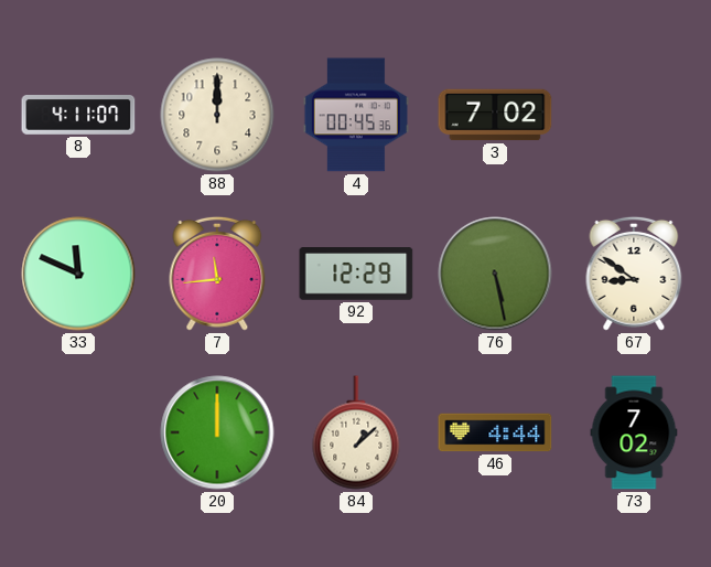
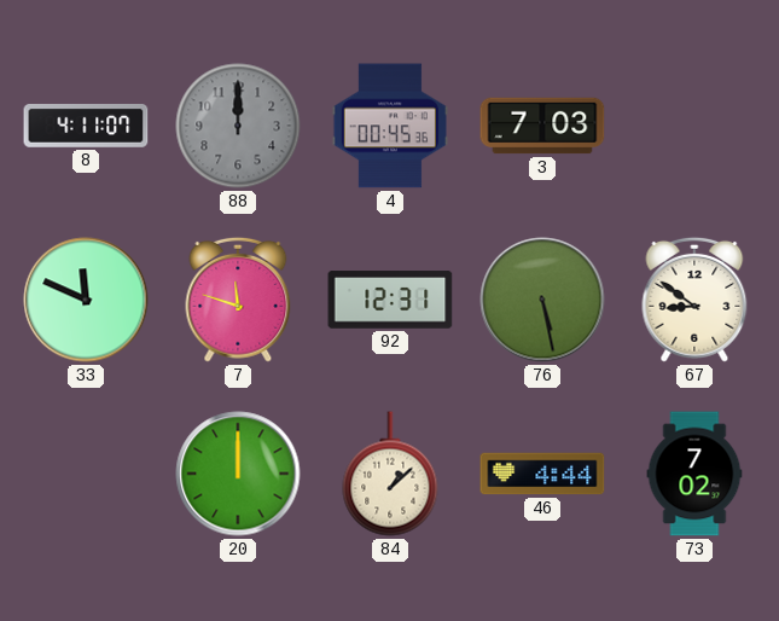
88 dial: cream -> grey (238, 126)
3: 7:02 -> 7:03 (542, 126)
7: 11:44 -> 11:48 (238, 300)
92: 12:29 -> 12:31 (390, 300)
